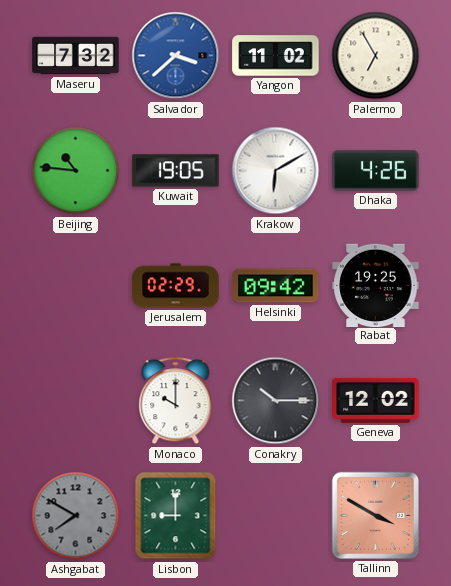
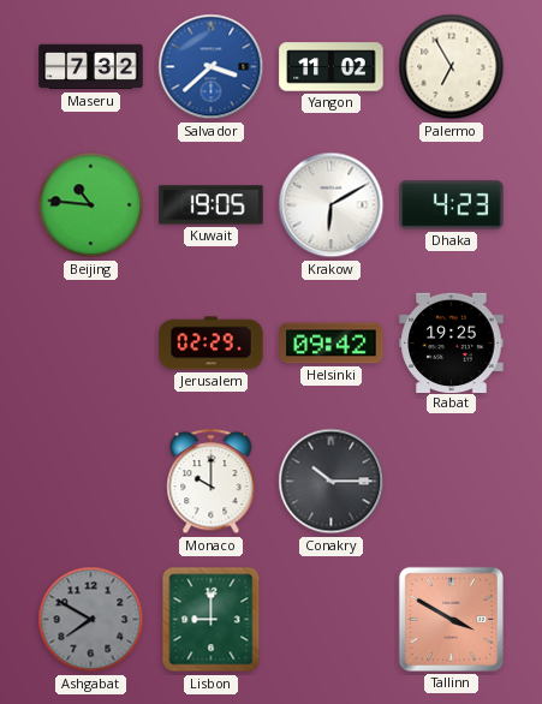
Dhaka: 4:26 -> 4:23 (452, 205)
Geneva: 12:02 -> none (376, 400)
